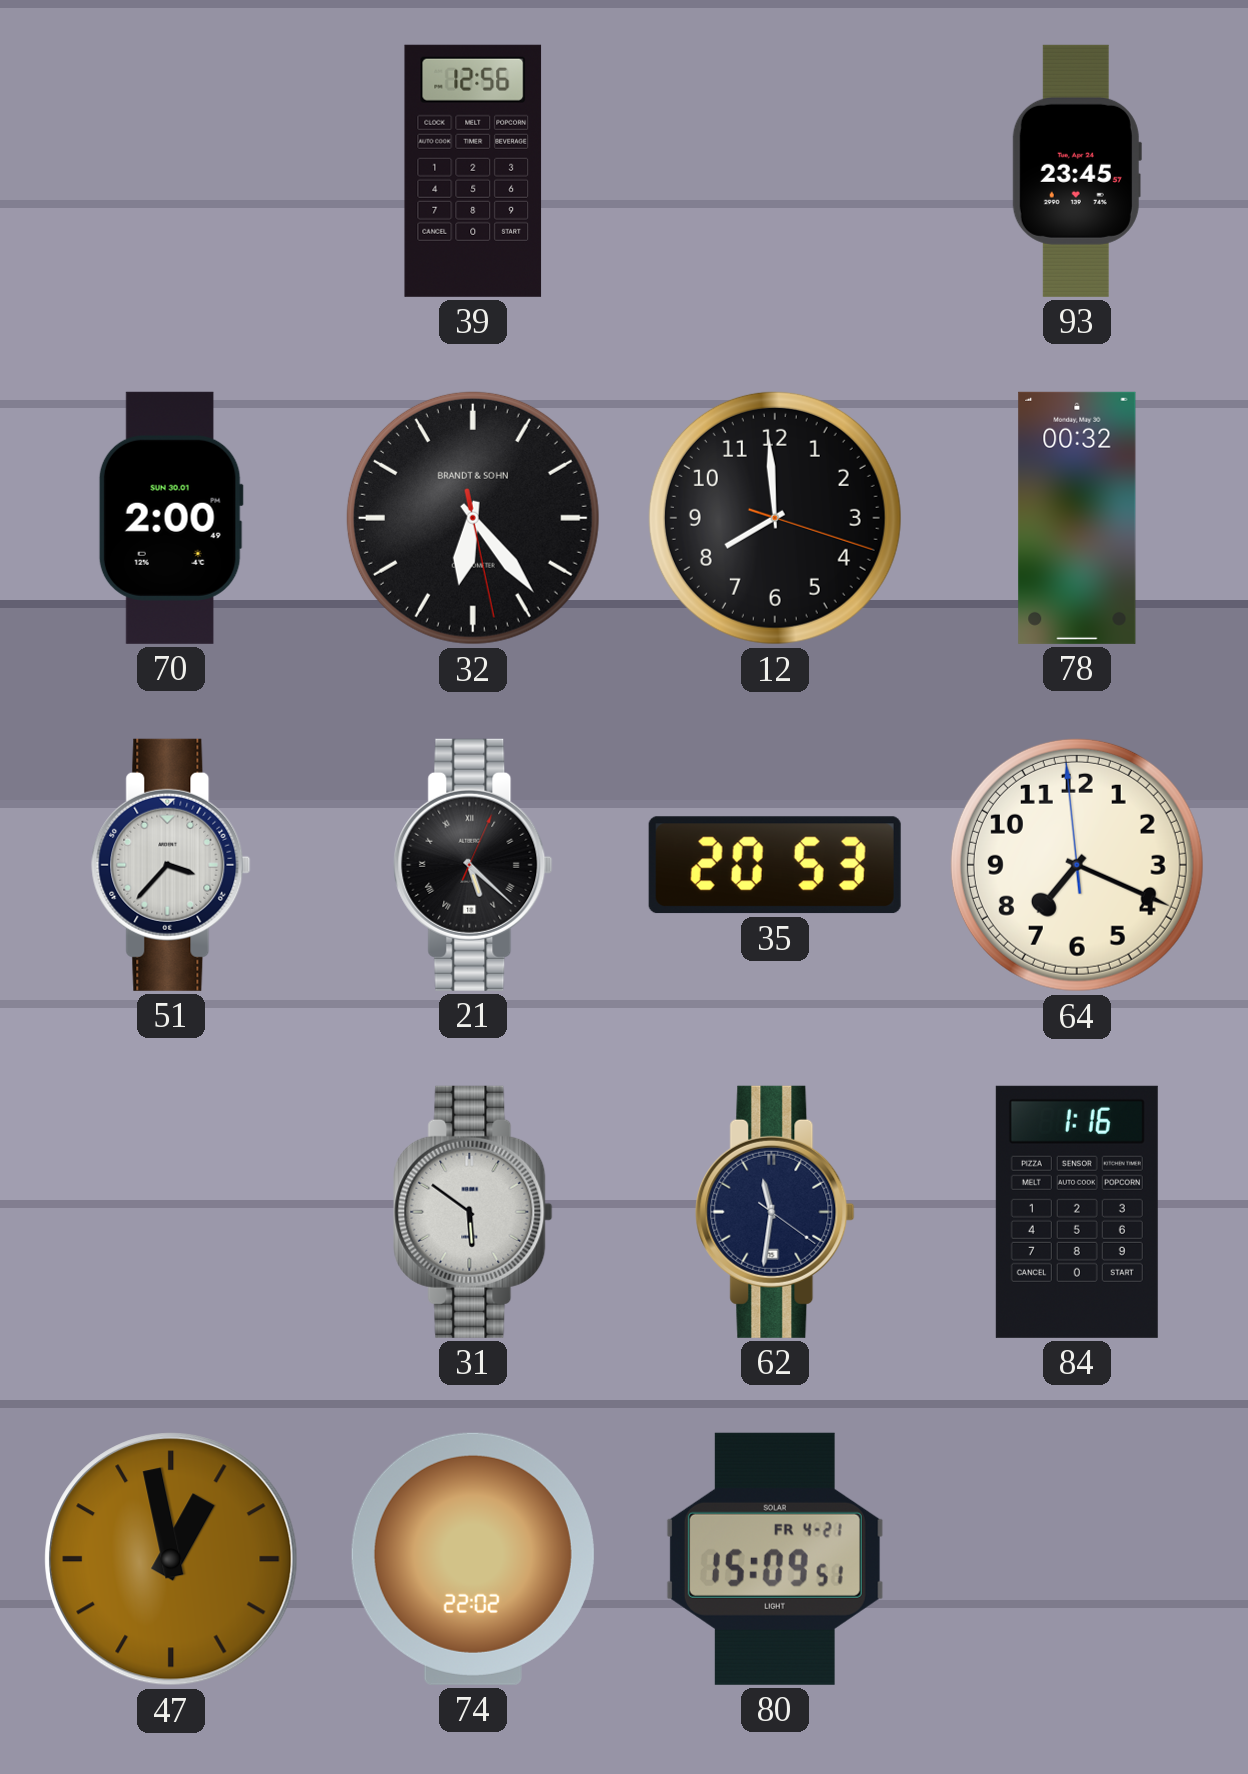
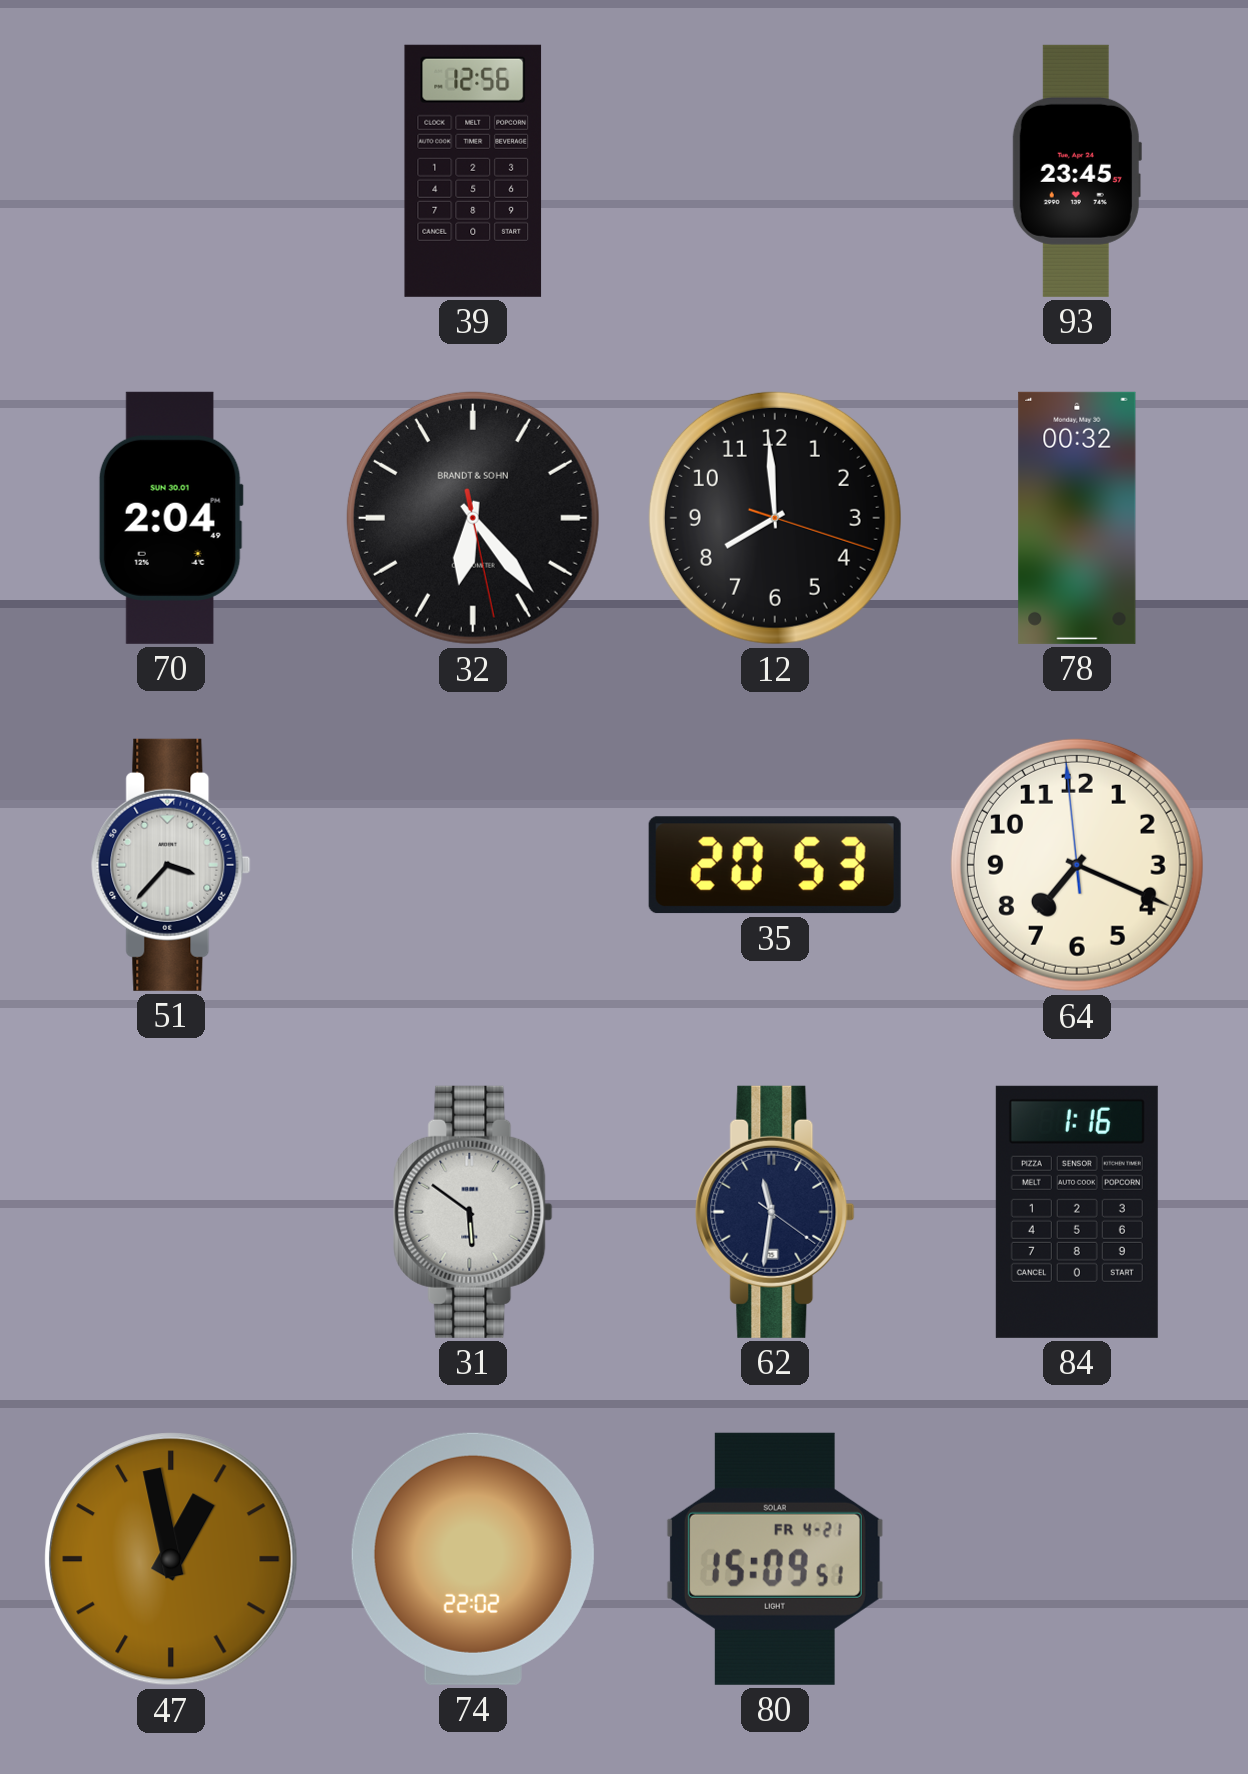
70: 2:00 -> 2:04 (171, 518)
21: 5:22 -> none (473, 865)
